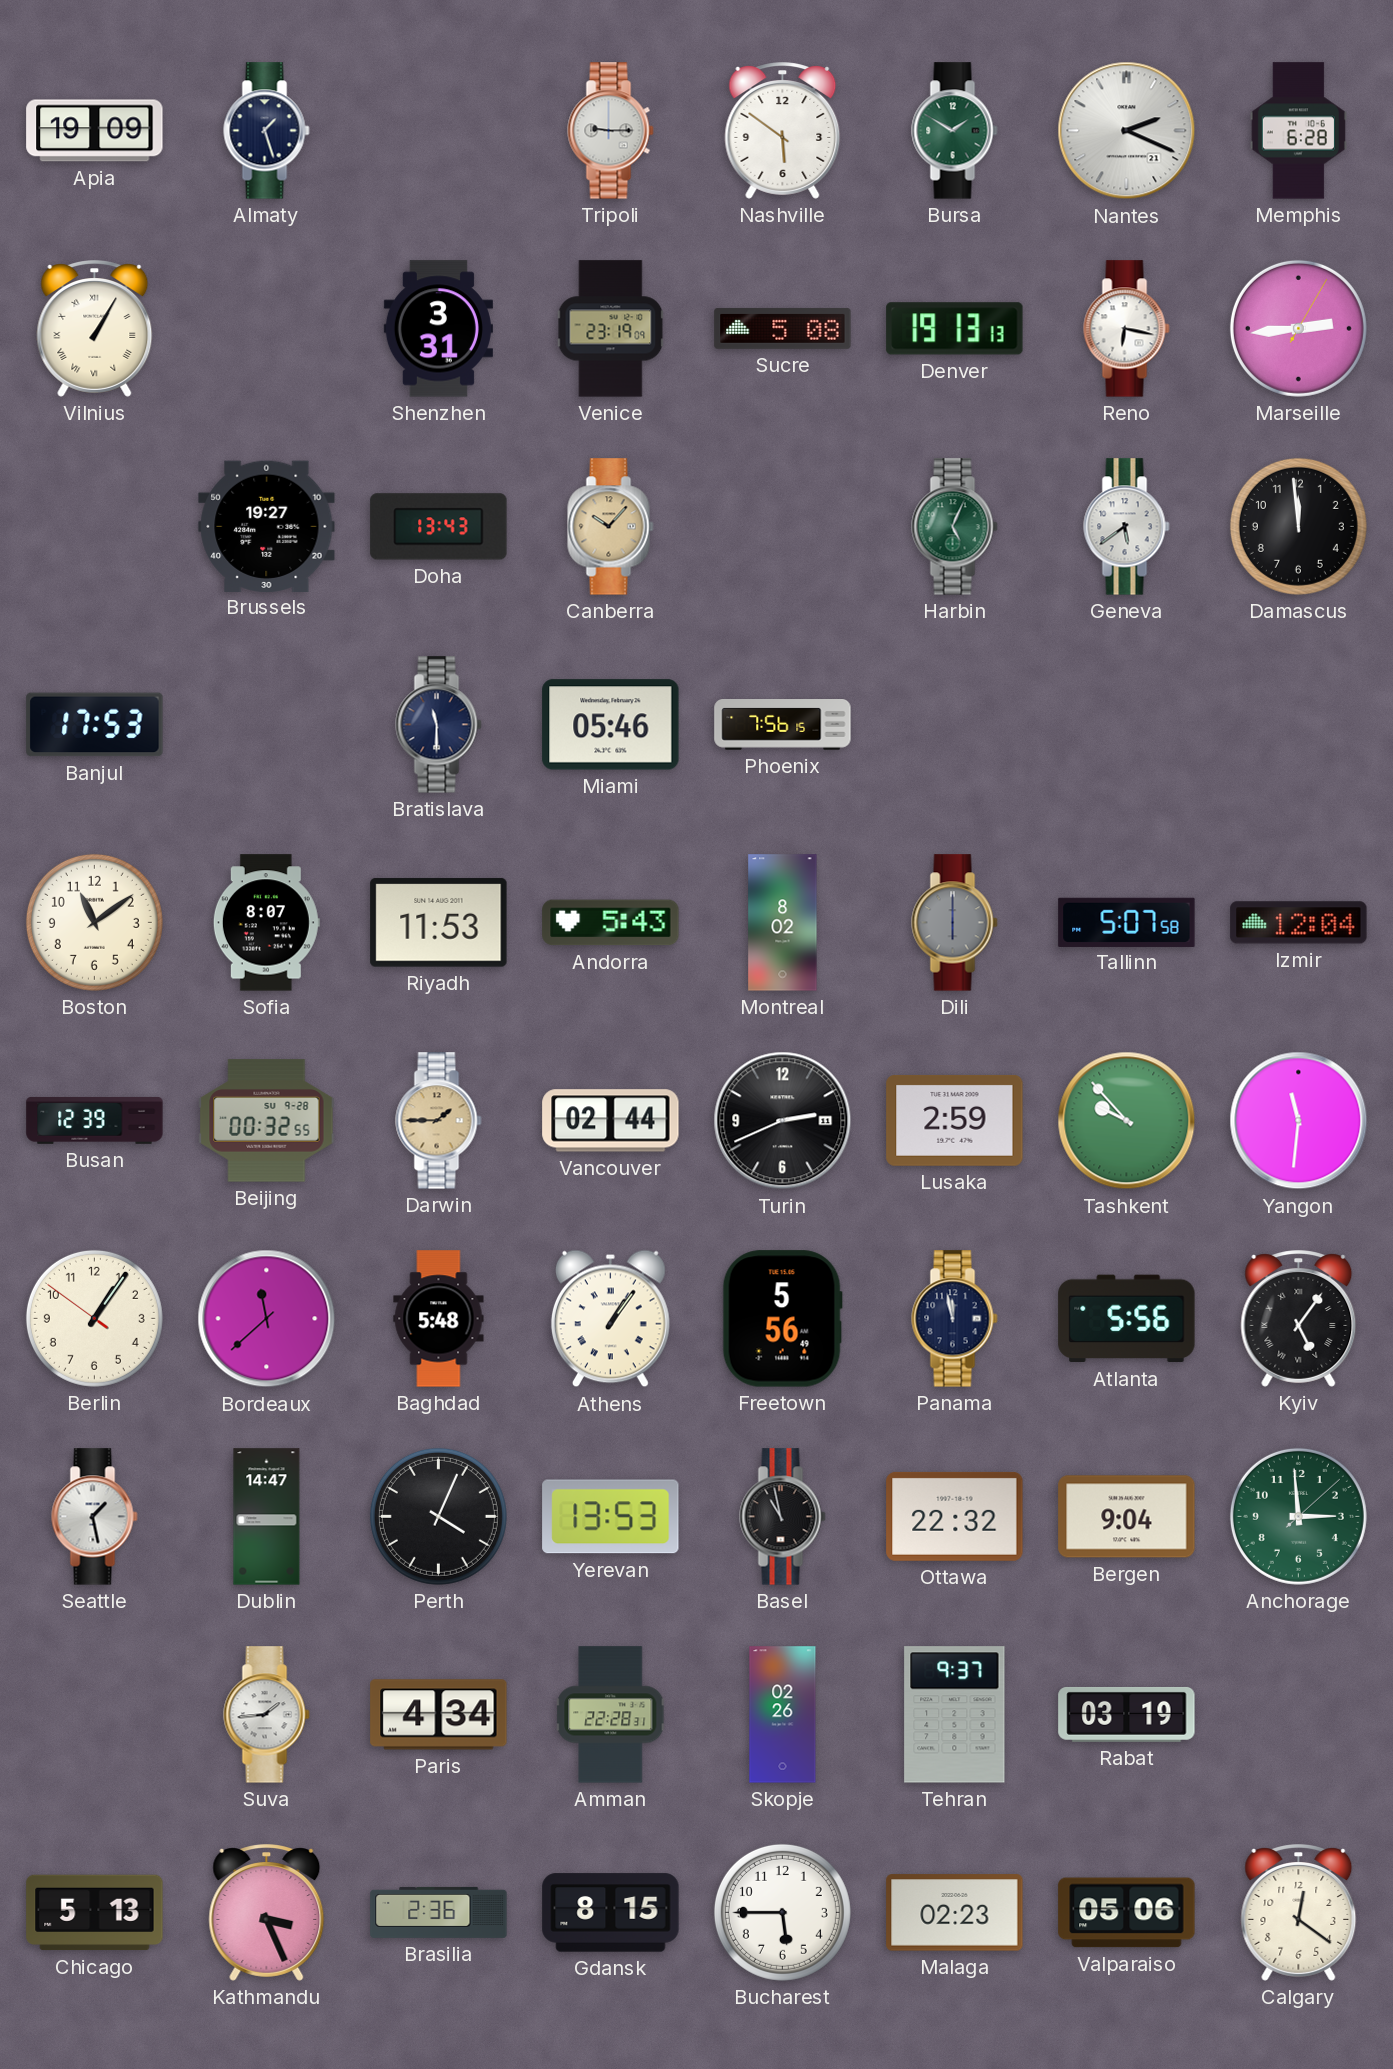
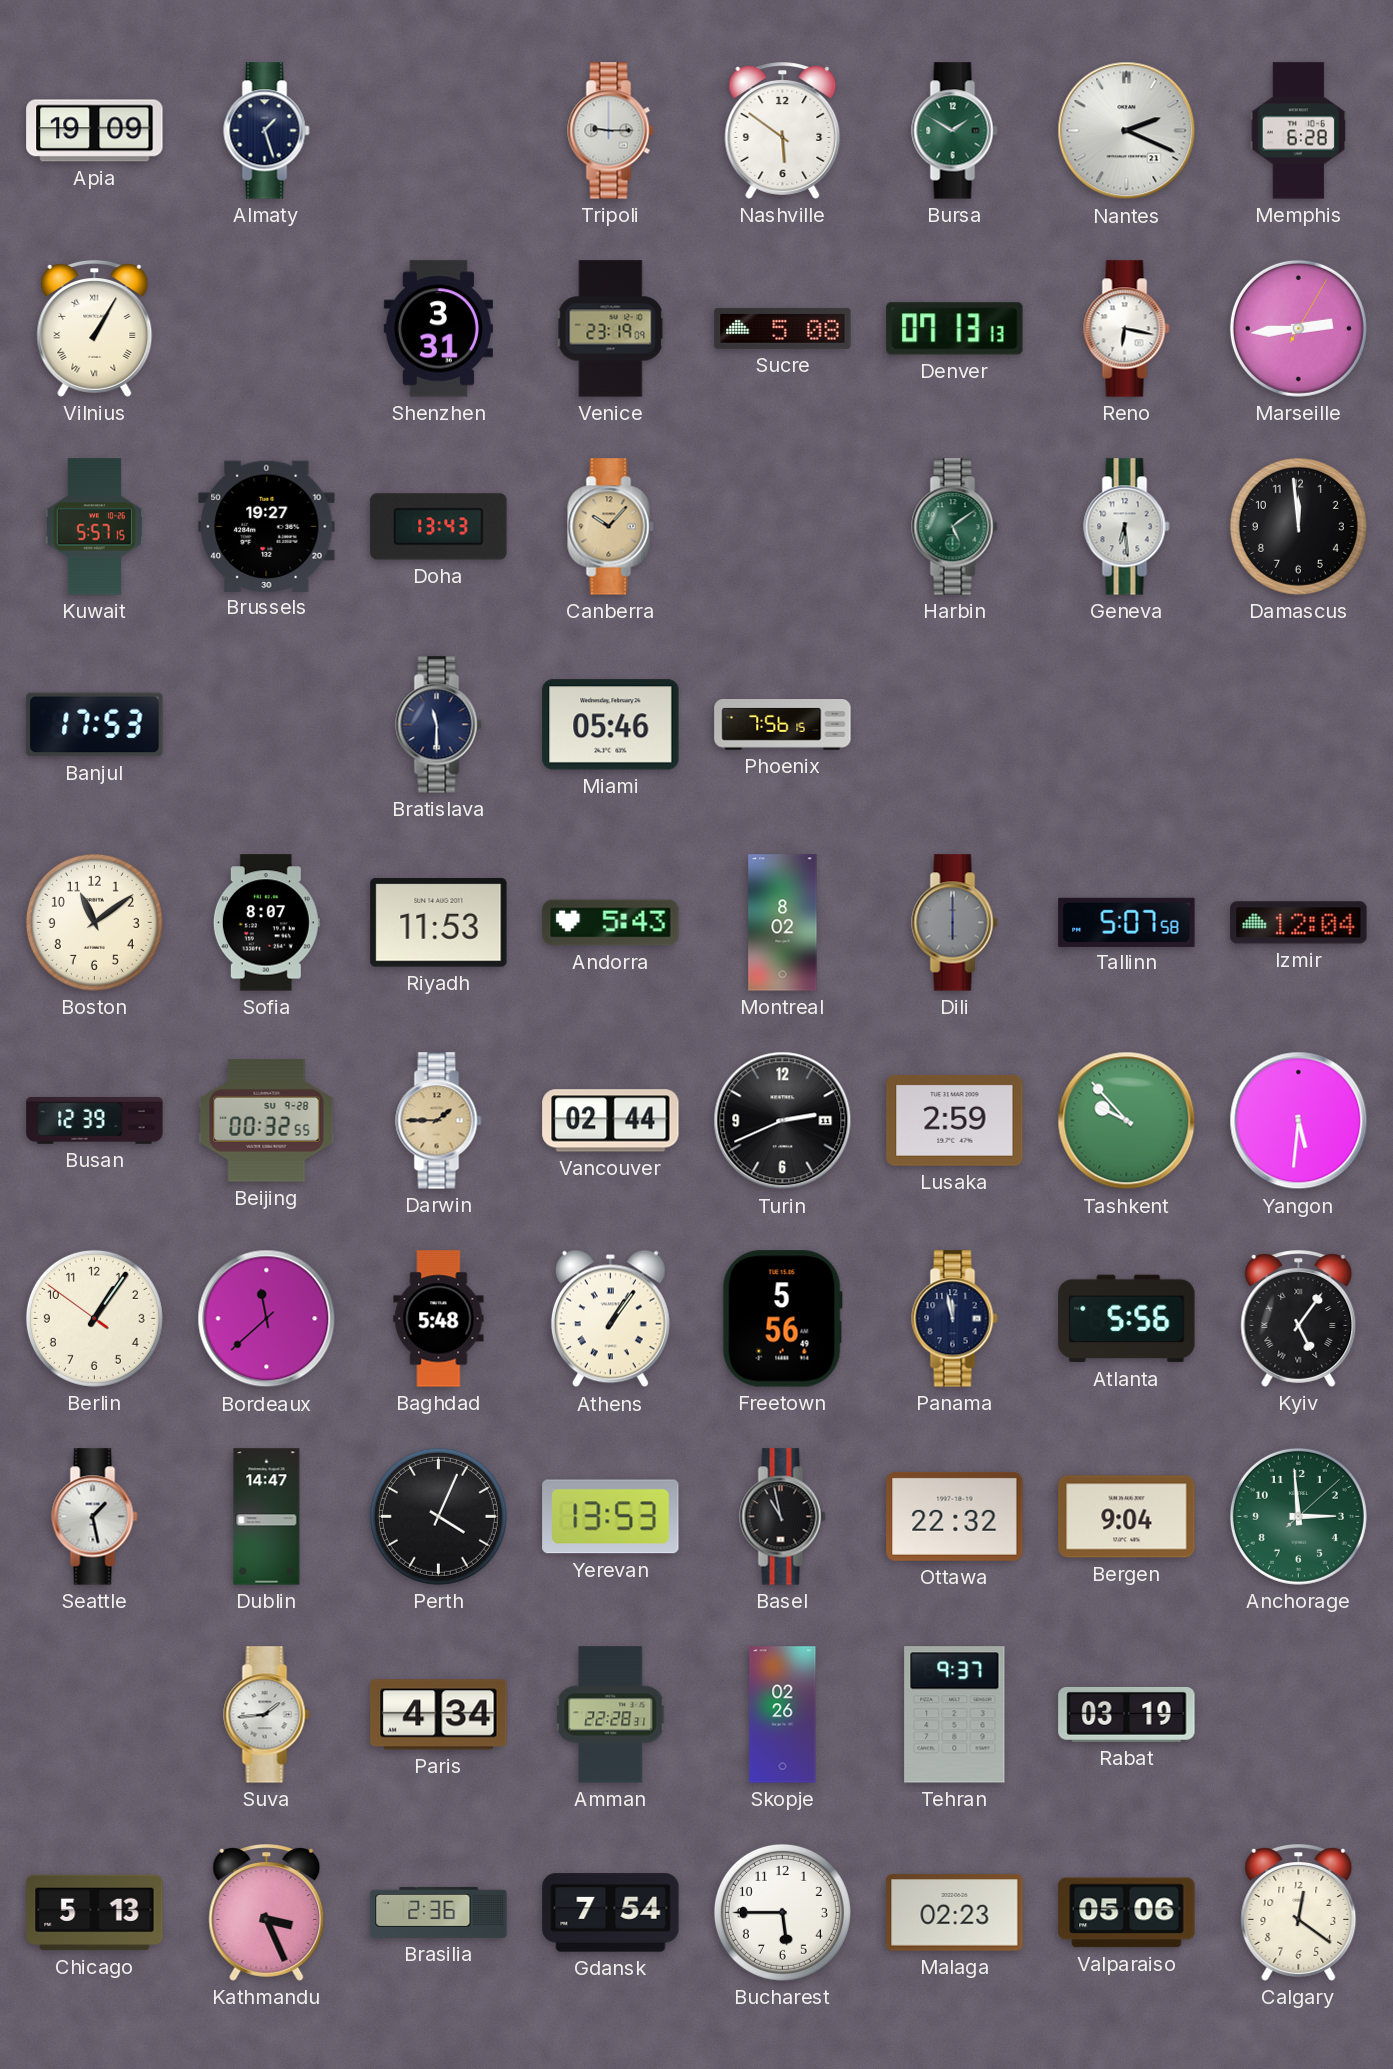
Denver: 19:13 -> 07:13 (955, 329)
Kuwait: none -> 5:57 (94, 527)
Harbin: 5:04 -> 5:09 (955, 527)
Geneva: 5:39 -> 6:29 (1127, 527)
Yangon: 11:31 -> 5:31 (1299, 1121)
Gdansk: 8:15 -> 7:54 (611, 1913)
